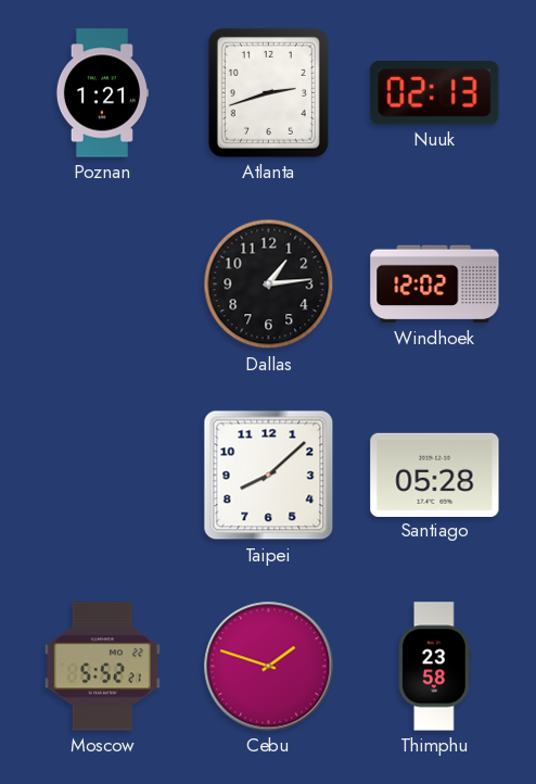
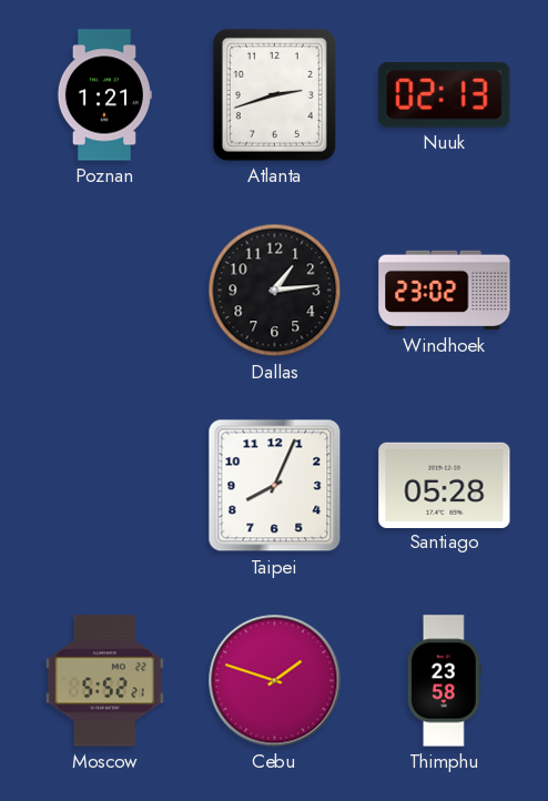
Windhoek: 12:02 -> 23:02 (445, 291)
Taipei: 8:08 -> 8:04 (275, 486)
